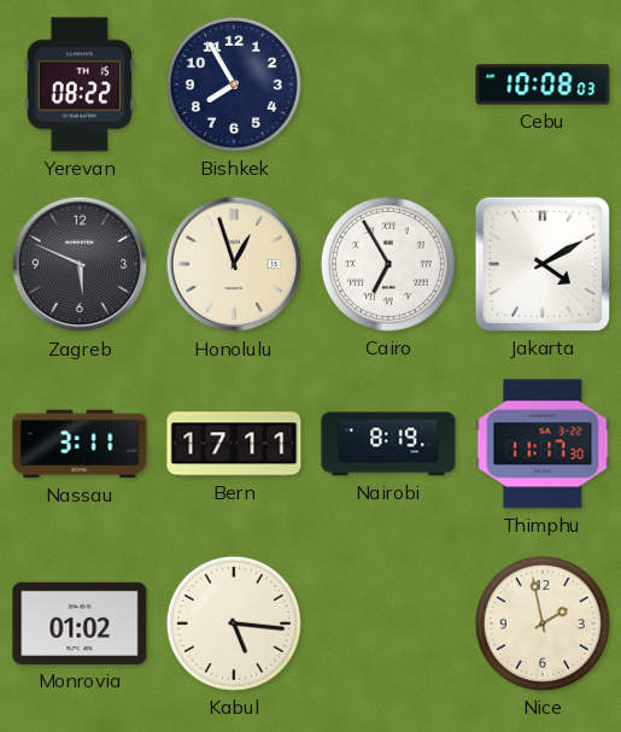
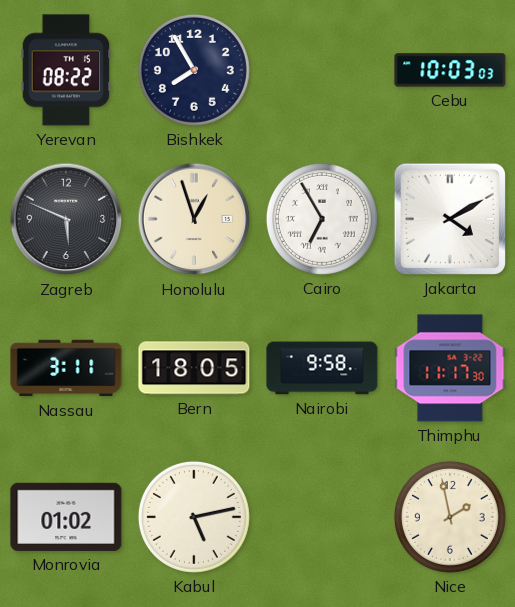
Cebu: 10:08 -> 10:03 (450, 70)
Bern: 17:11 -> 18:05 (194, 368)
Nairobi: 8:19 -> 9:58 (322, 368)
Kabul: 5:16 -> 5:13 (194, 517)
